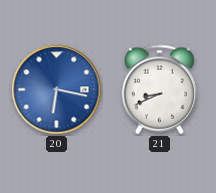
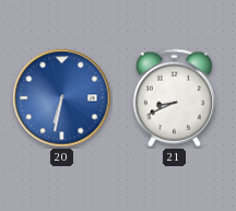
20: 6:17 -> 6:32 (62, 98)
